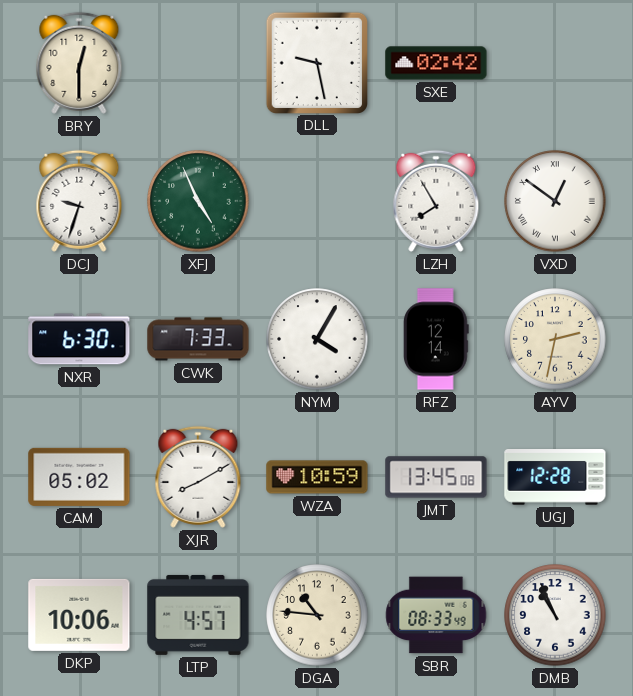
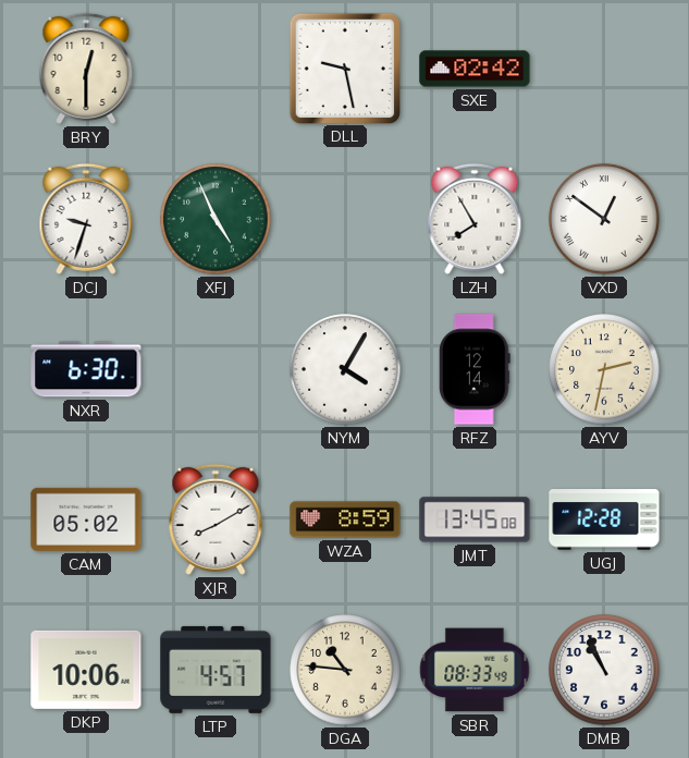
CWK: 7:33 -> none (198, 339)
WZA: 10:59 -> 8:59 (345, 519)
